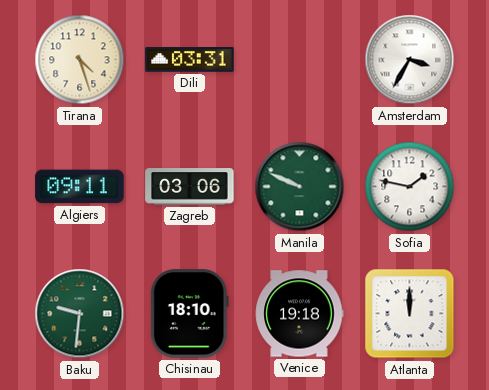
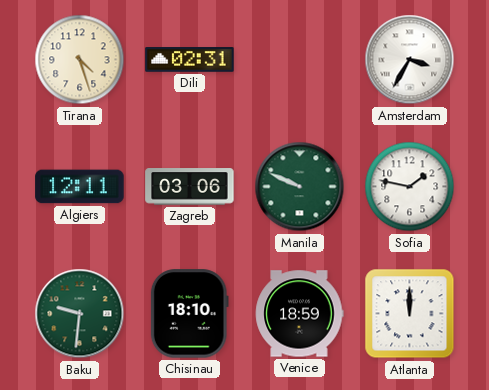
Dili: 03:31 -> 02:31 (190, 60)
Algiers: 09:11 -> 12:11 (80, 187)
Venice: 19:18 -> 18:59 (299, 314)
